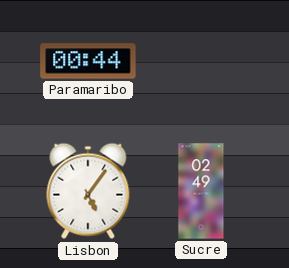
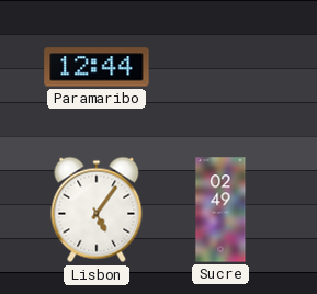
Paramaribo: 00:44 -> 12:44 (97, 67)
